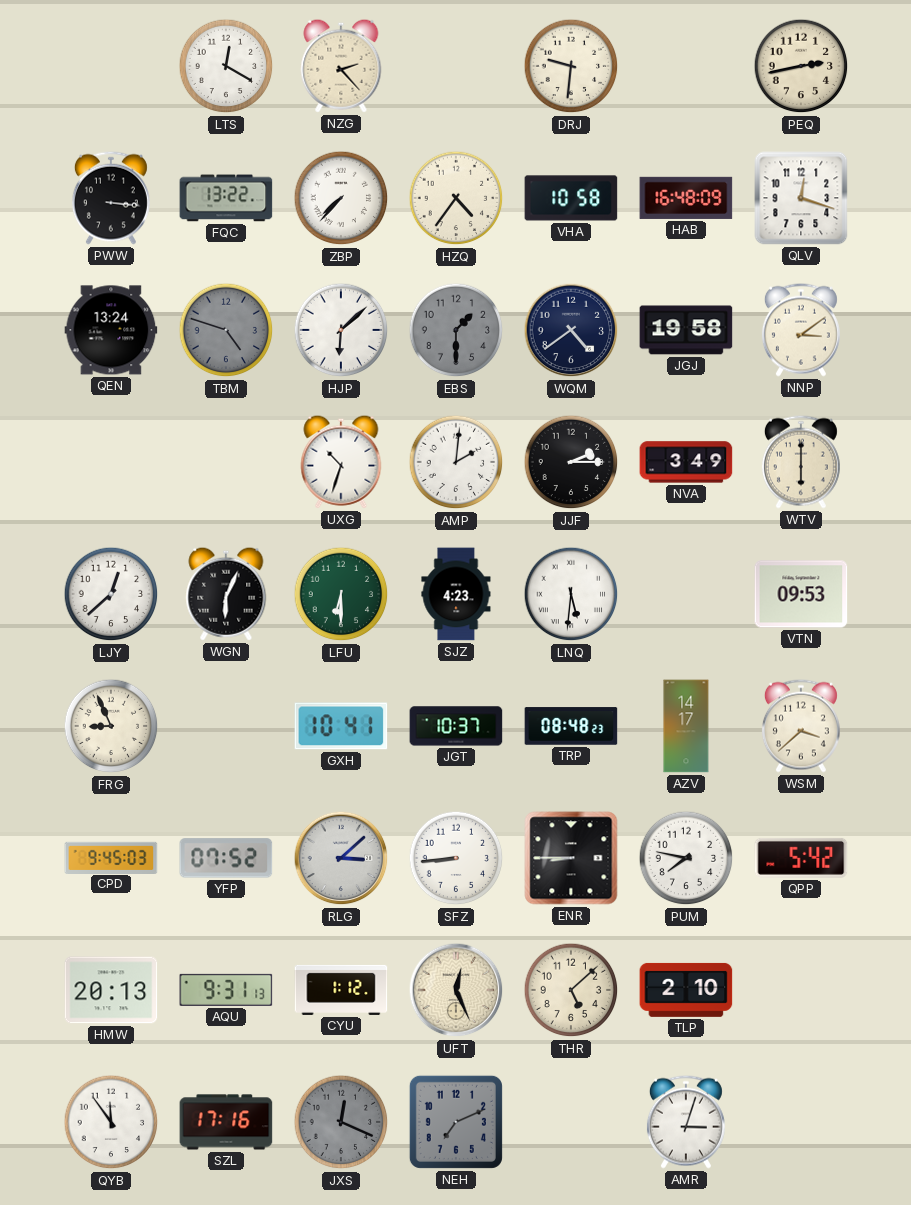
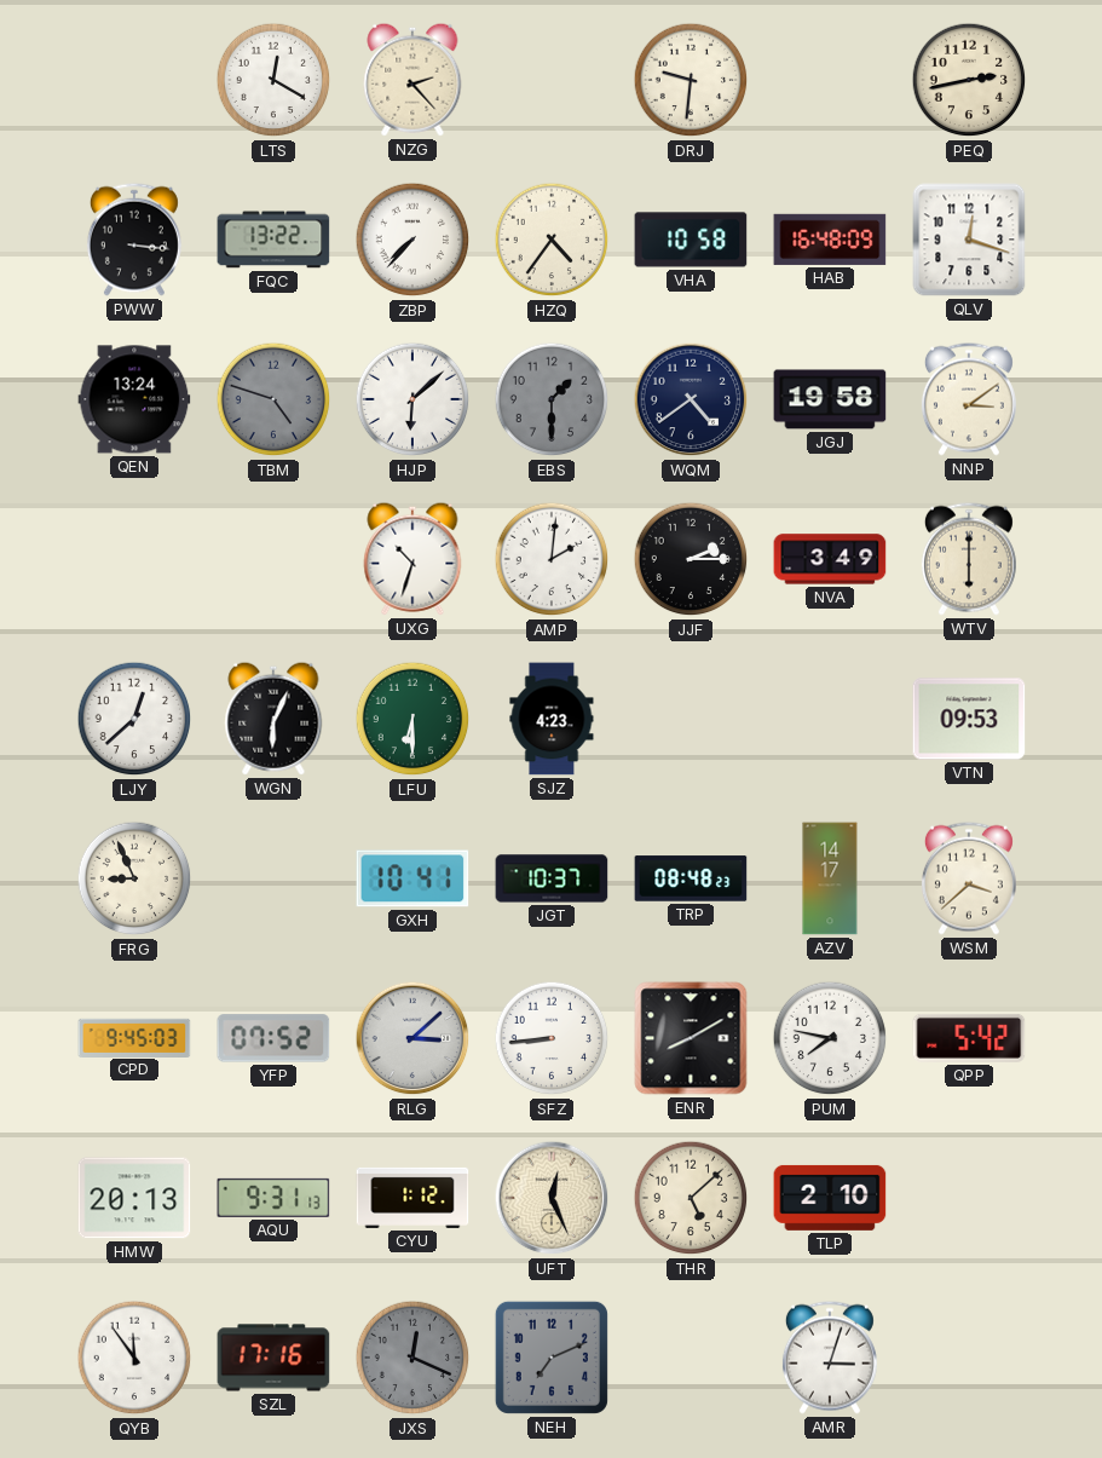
LNQ: 5:31 -> none (571, 594)
ENR: 8:45 -> 8:10 (691, 1038)
